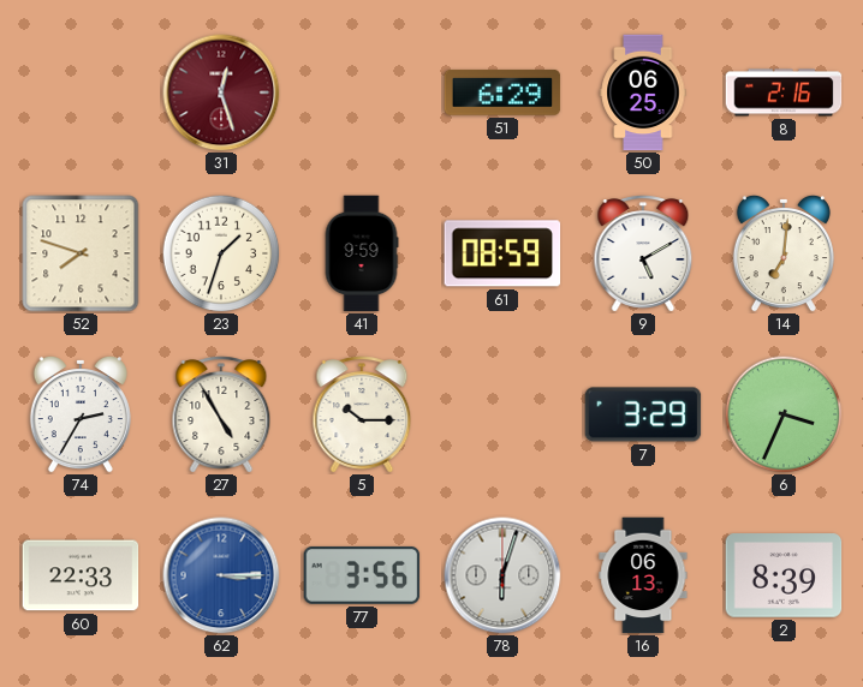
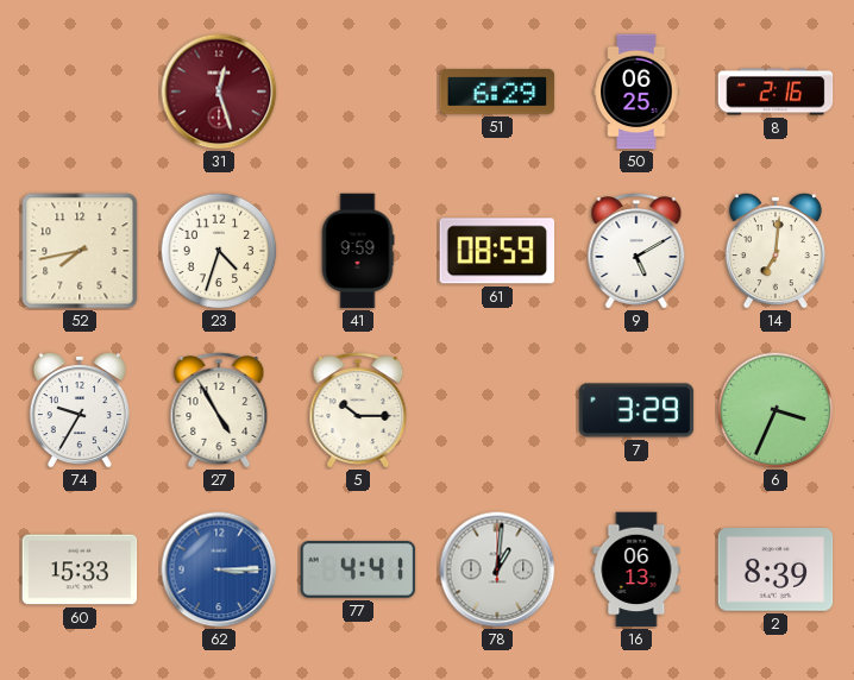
52: 7:48 -> 7:43 (80, 251)
23: 1:33 -> 4:33 (219, 251)
74: 2:35 -> 9:35 (80, 410)
60: 22:33 -> 15:33 (80, 569)
77: 3:56 -> 4:41 (358, 569)
78: 6:03 -> 1:01 (497, 569)
